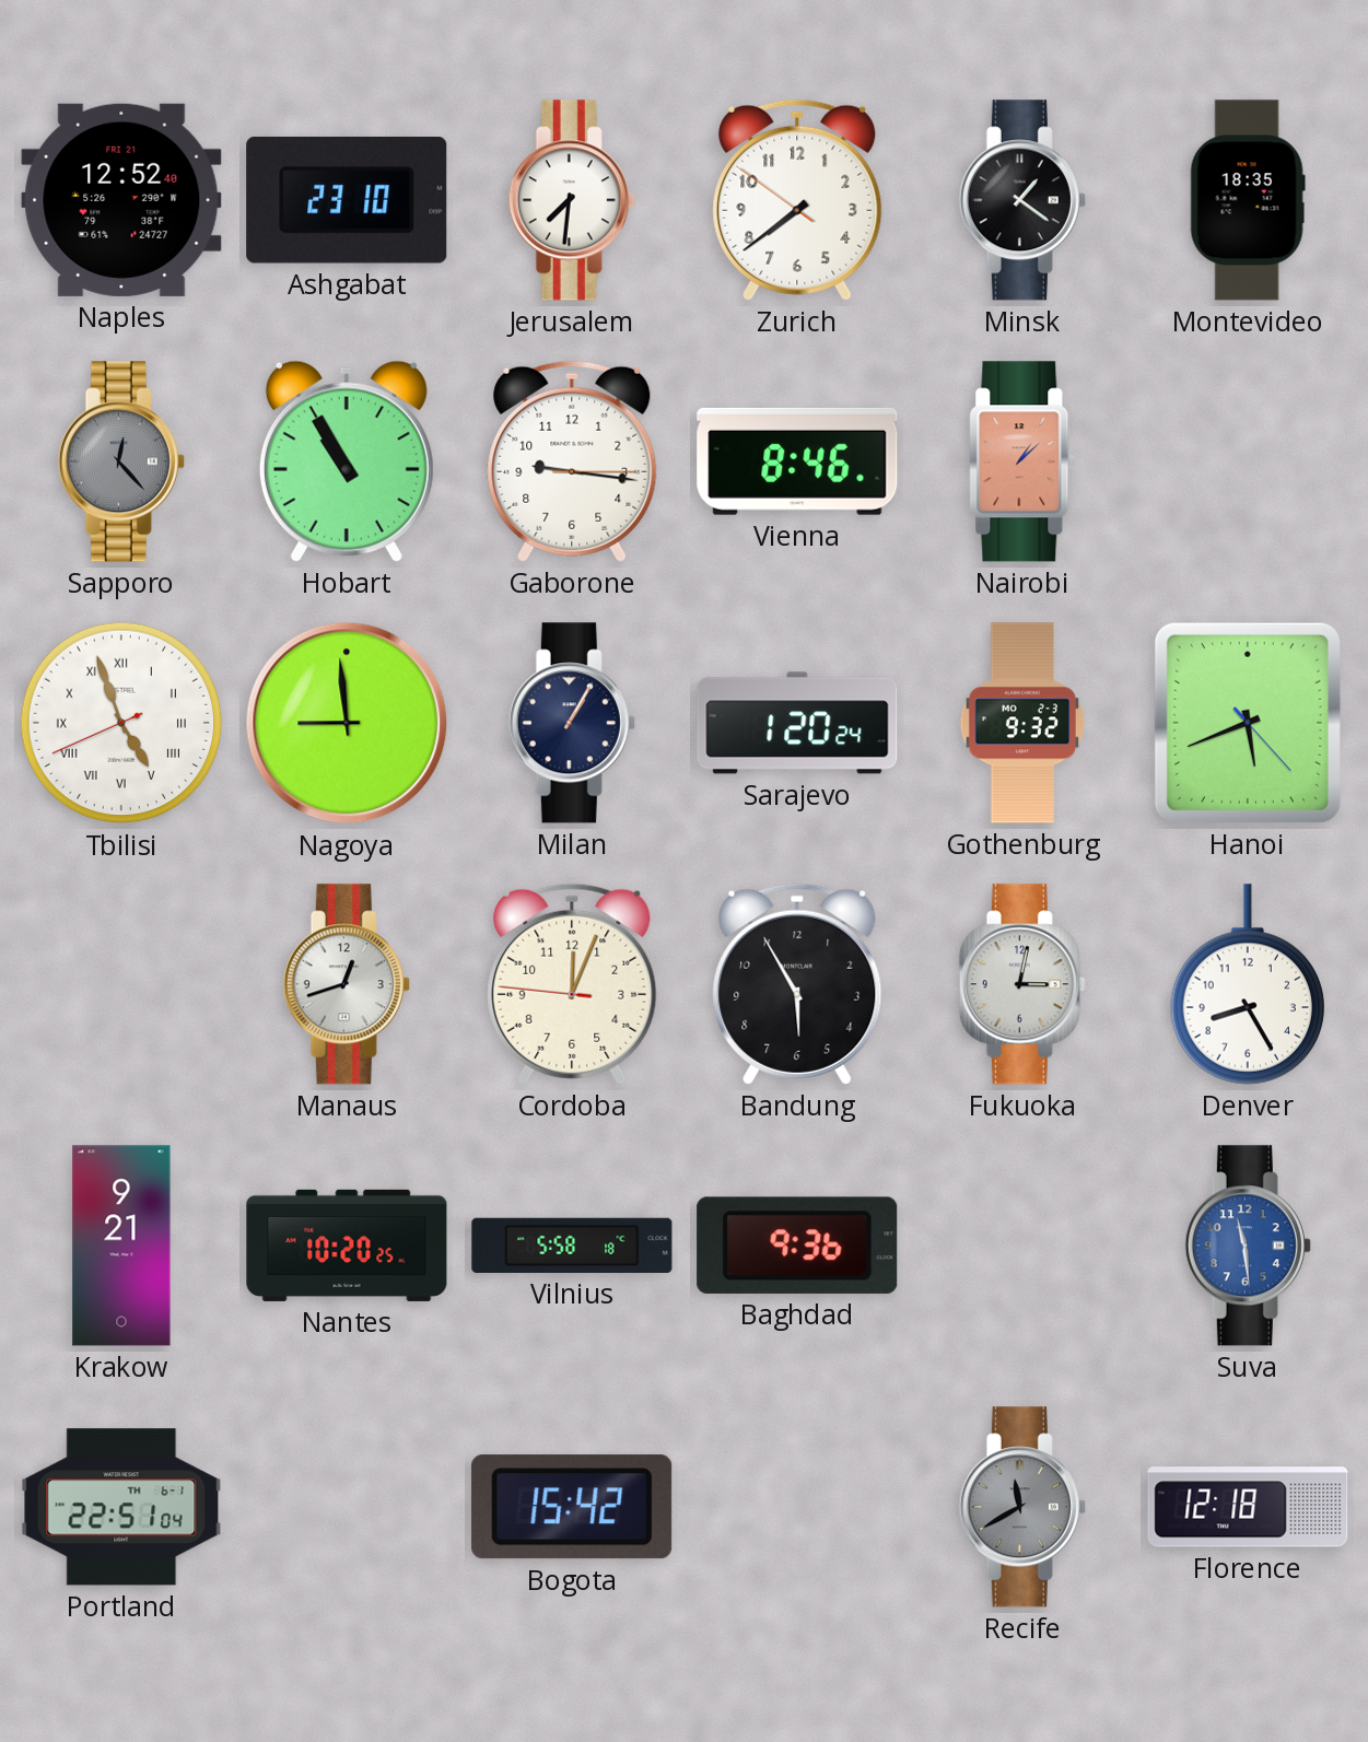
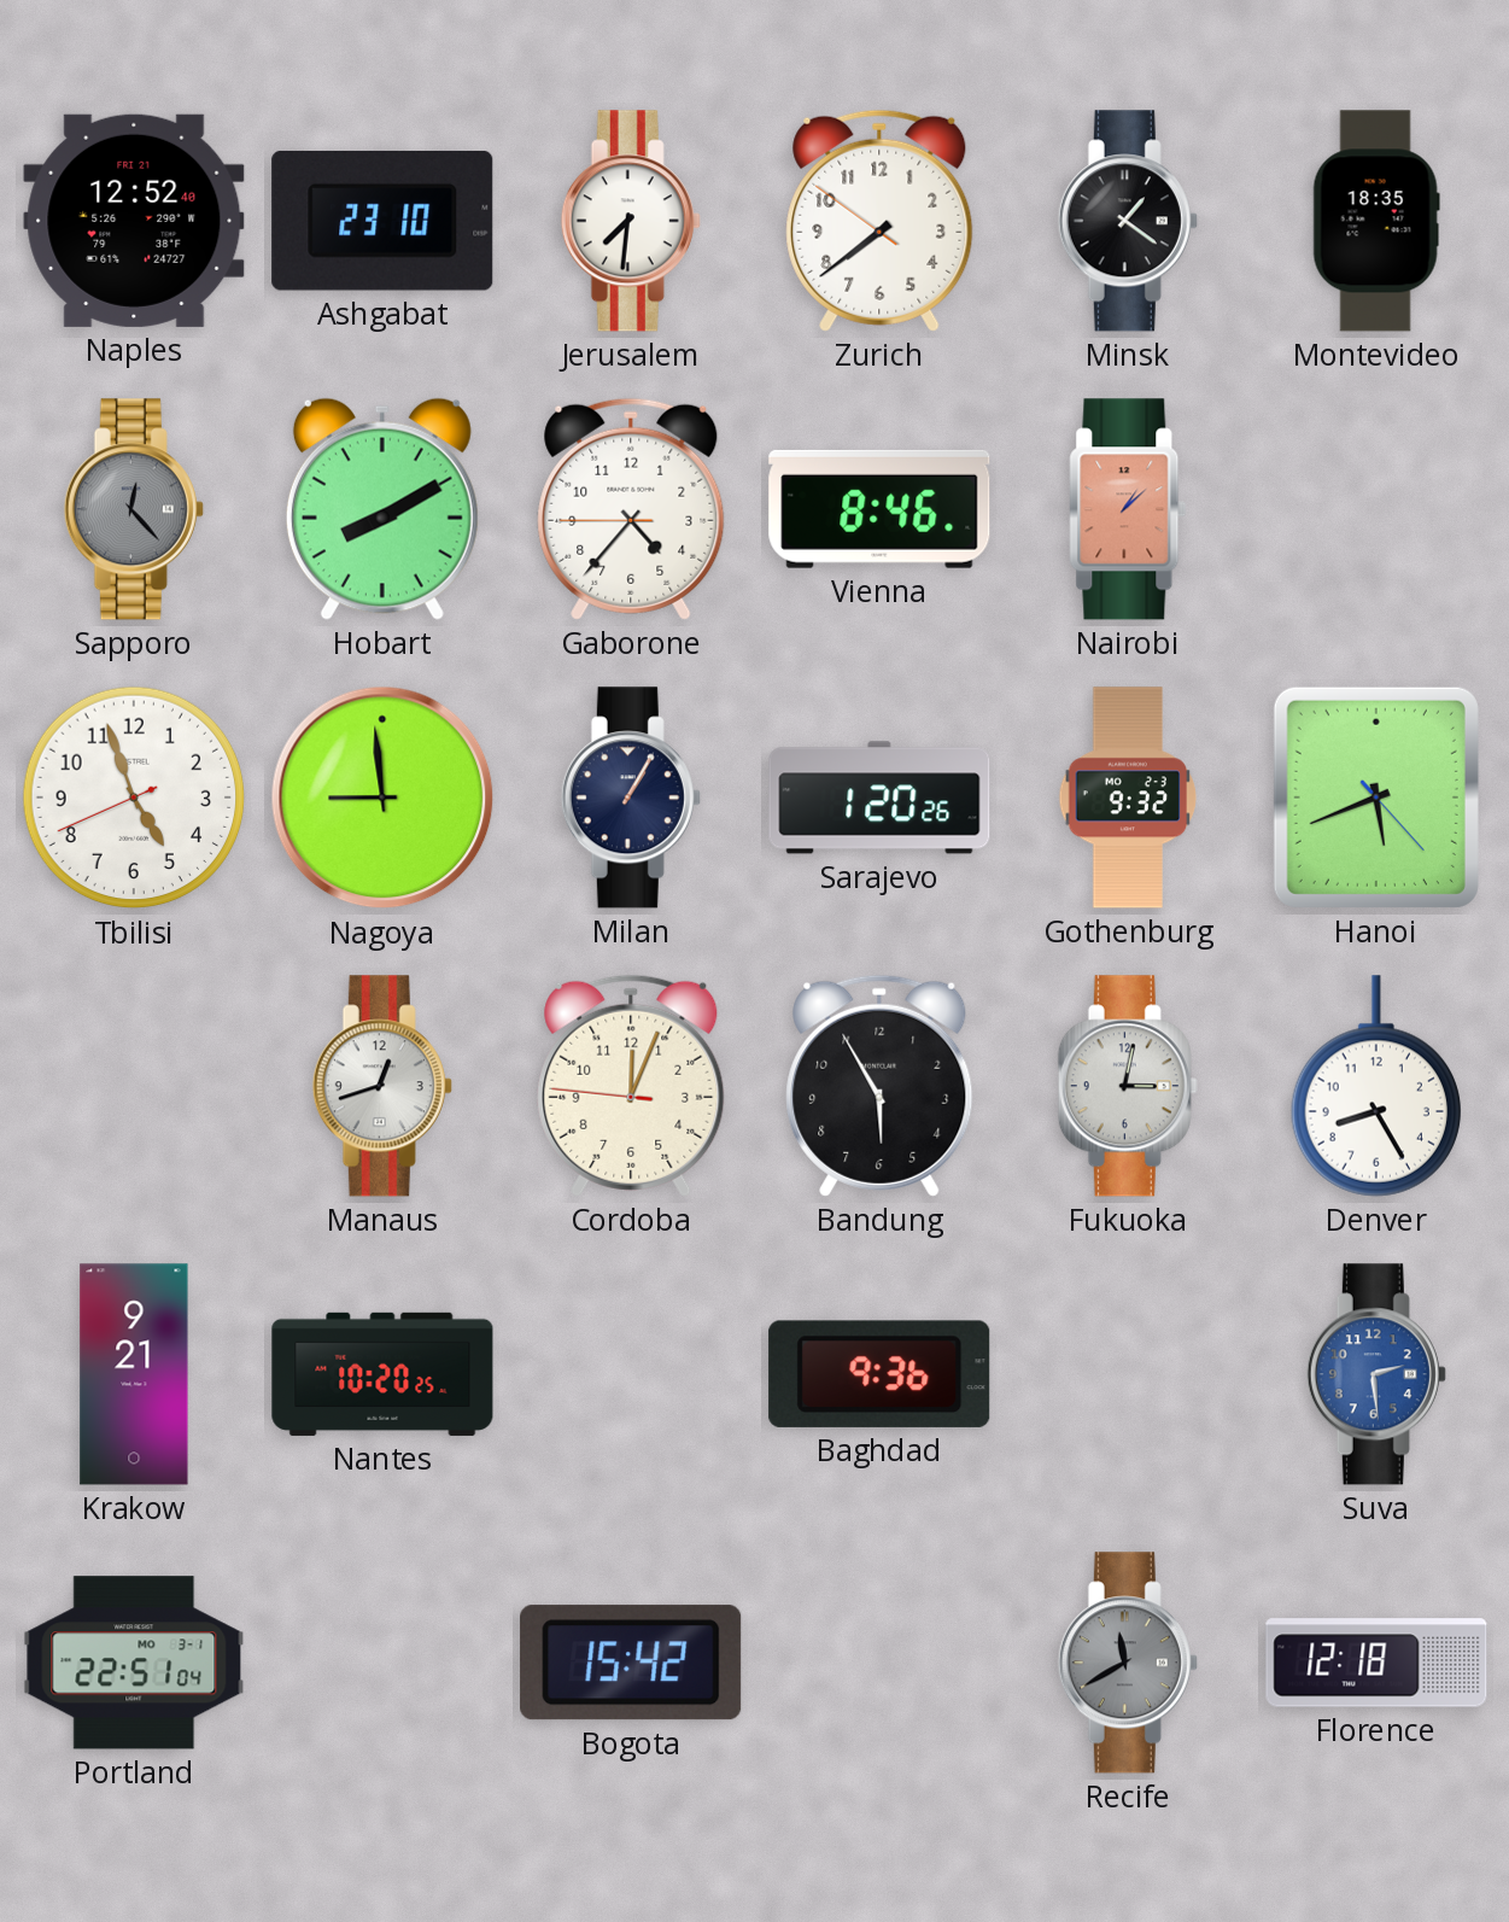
Hobart: 10:55 -> 8:10 (382, 509)
Gaborone: 9:16 -> 4:36 (631, 509)
Tbilisi numerals: Roman -> Arabic (134, 798)
Sarajevo: 1:20:24 -> 1:20:26 (879, 798)
Vilnius: 5:58 -> none (572, 1246)
Suva: 11:29 -> 2:29 (1376, 1374)
Portland date: TH 6-1 -> MO 3-1 (134, 1663)
